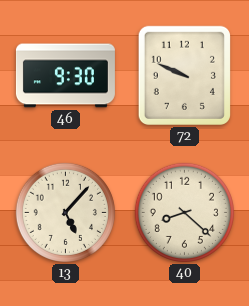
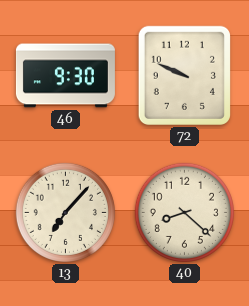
13: 5:07 -> 7:07 (65, 212)
